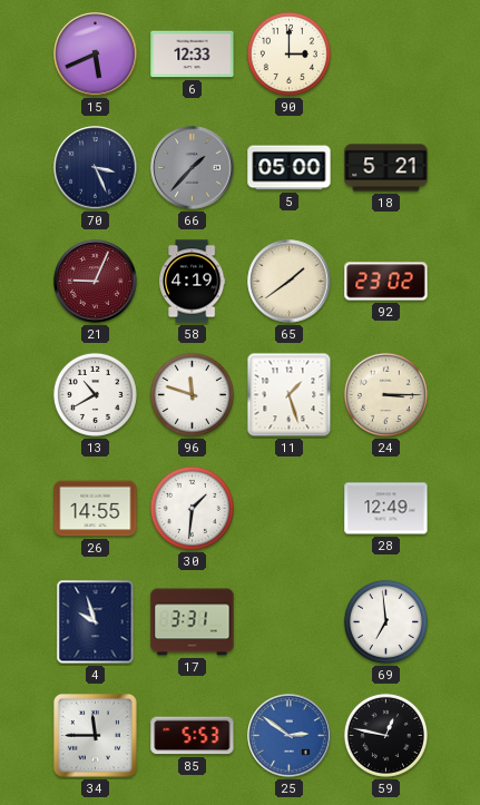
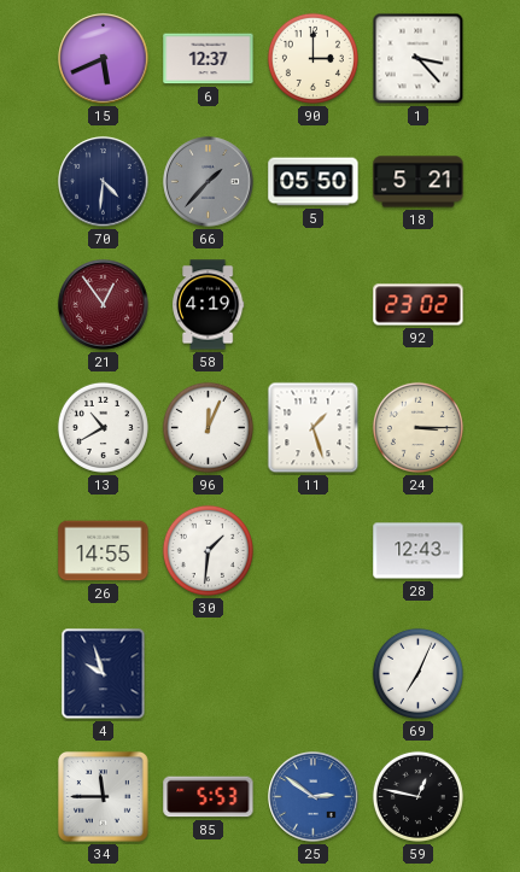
6: 12:33 -> 12:37 (209, 59)
1: none -> 3:23 (419, 59)
70: 3:26 -> 4:31 (104, 182)
5: 05:00 -> 05:50 (314, 182)
21: 9:04 -> 12:54 (104, 305)
65: 1:39 -> none (290, 282)
96: 11:48 -> 12:04 (208, 427)
28: 12:49 -> 12:43 (419, 551)
17: 3:31 -> none (193, 622)
69: 6:59 -> 7:04 (417, 673)
